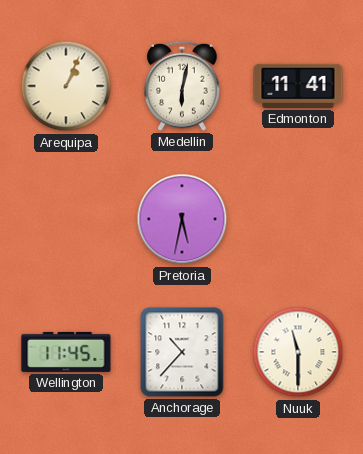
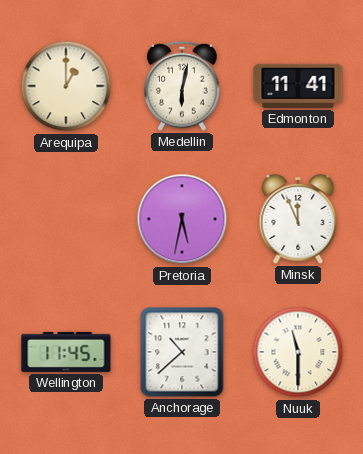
Arequipa: 1:04 -> 1:00 (66, 86)
Minsk: none -> 11:56 (298, 219)
Anchorage: 10:37 -> 10:38 (182, 352)
